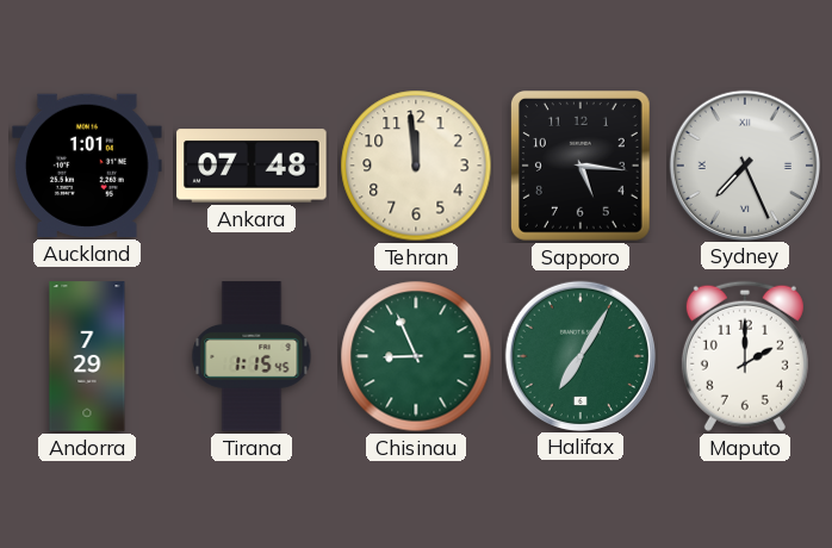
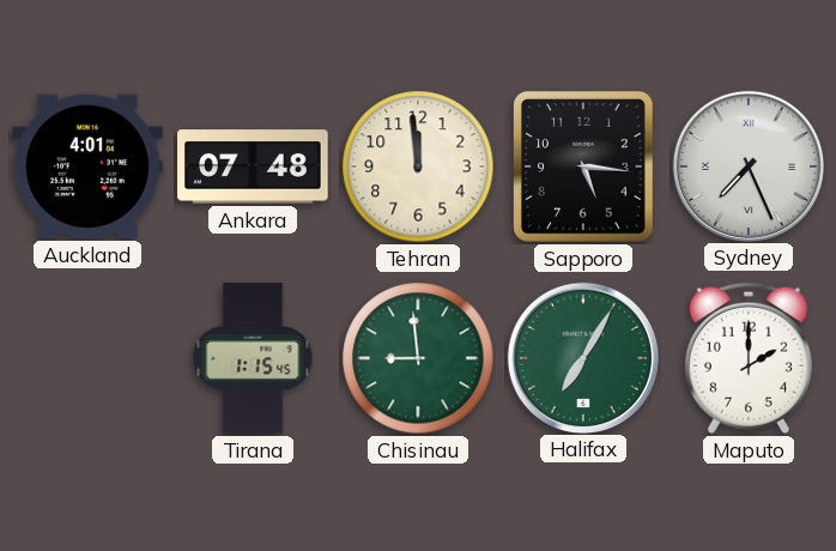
Auckland: 1:01 -> 4:01 (87, 166)
Andorra: 7:29 -> none (87, 356)
Chisinau: 8:56 -> 8:59 (418, 358)
